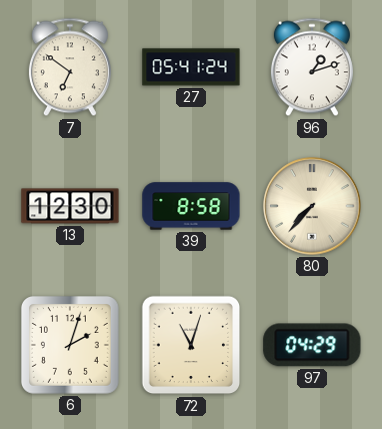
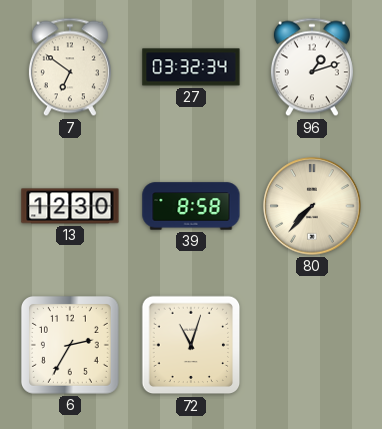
27: 05:41 -> 03:32 (191, 67)
6: 2:03 -> 2:35 (70, 345)
97: 04:29 -> none (312, 345)
